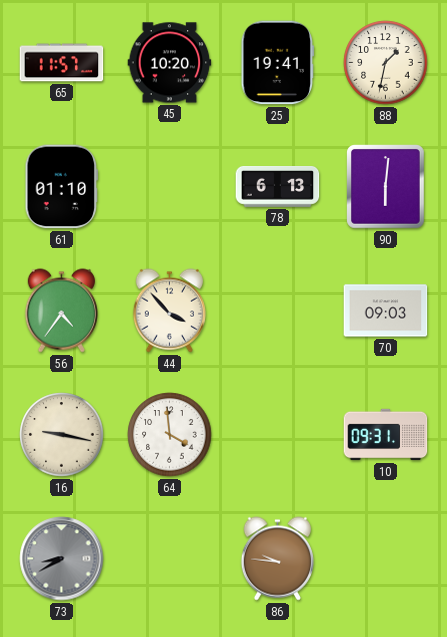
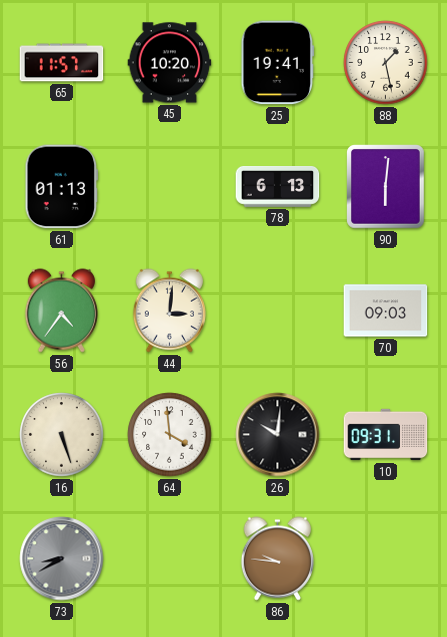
88: 1:32 -> 1:28 (386, 63)
61: 01:10 -> 01:13 (62, 187)
44: 3:53 -> 3:01 (169, 311)
16: 9:17 -> 5:27 (62, 435)
26: none -> 10:01 (278, 435)
